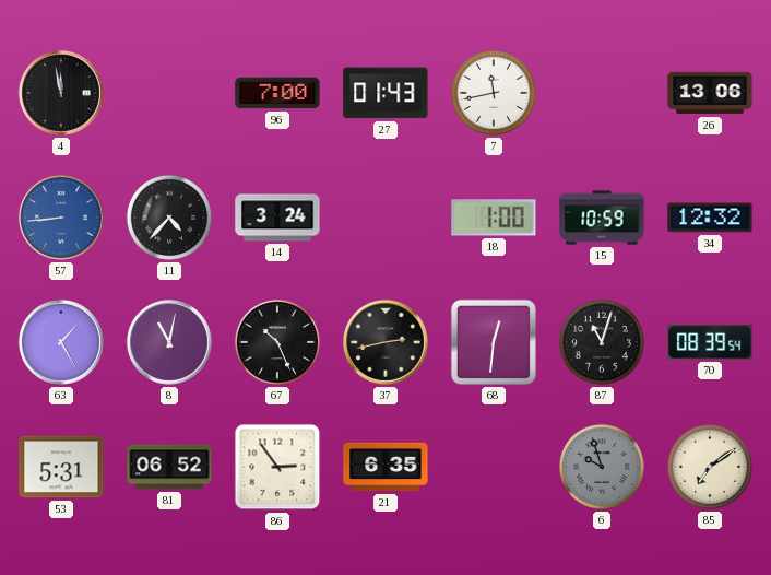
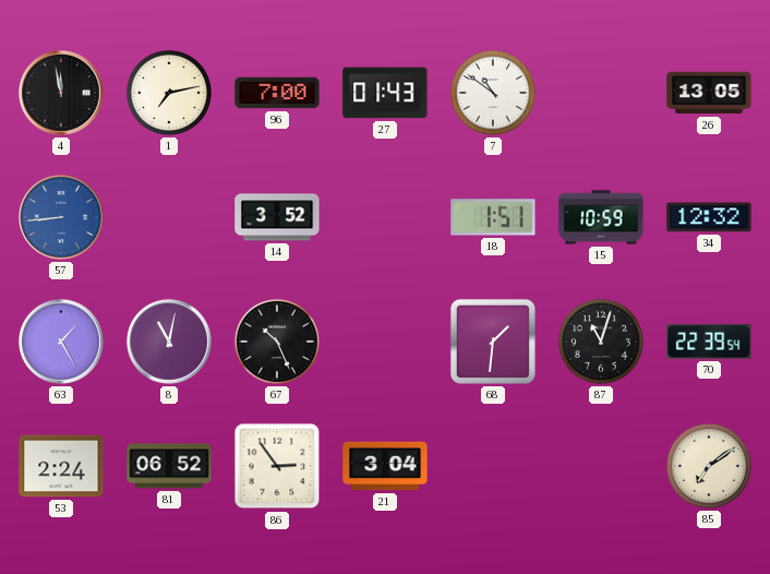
1: none -> 7:13 (169, 93)
7: 11:43 -> 10:51 (493, 93)
26: 13:06 -> 13:05 (709, 93)
11: 4:37 -> none (169, 218)
14: 3:24 -> 3:52 (277, 217)
18: 1:00 -> 1:51 (493, 217)
37: 2:43 -> none (385, 342)
68: 12:31 -> 1:31 (493, 342)
70: 08:39 -> 22:39 (709, 342)
53: 5:31 -> 2:24 (61, 466)
21: 6:35 -> 3:04 (385, 466)
6: 9:57 -> none (602, 467)
